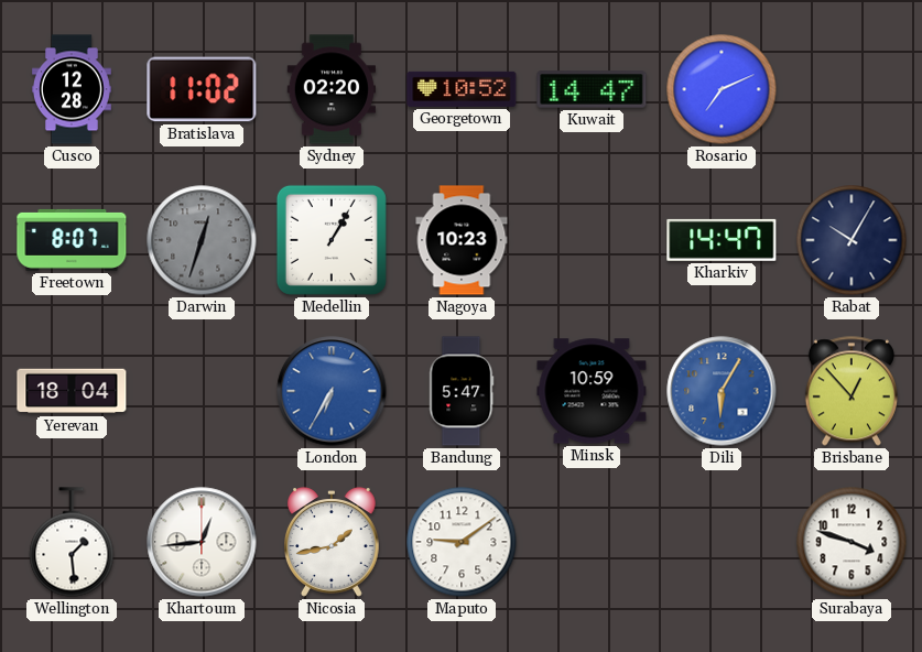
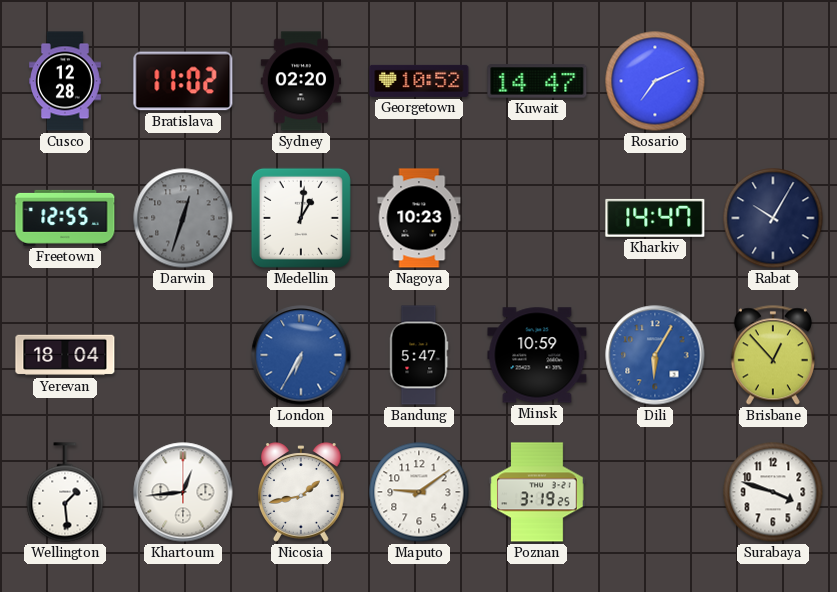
Freetown: 8:07 -> 12:55 (65, 218)
Medellin: 1:05 -> 1:01 (301, 218)
Poznan: none -> 3:19 (537, 492)
